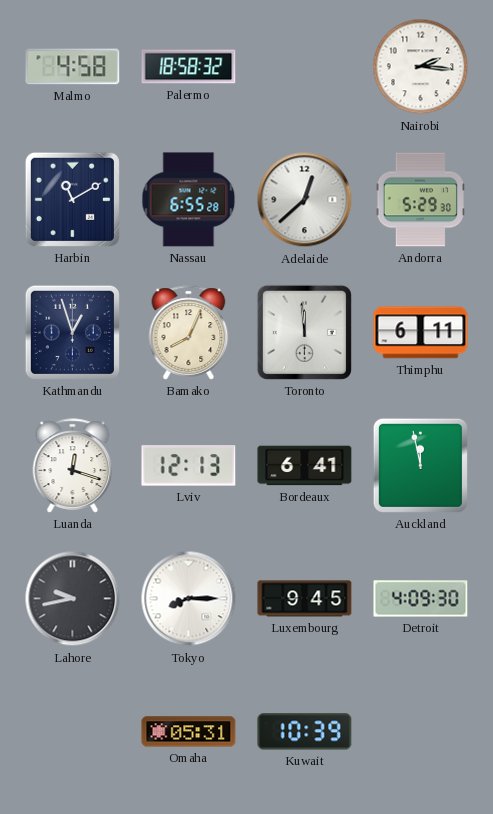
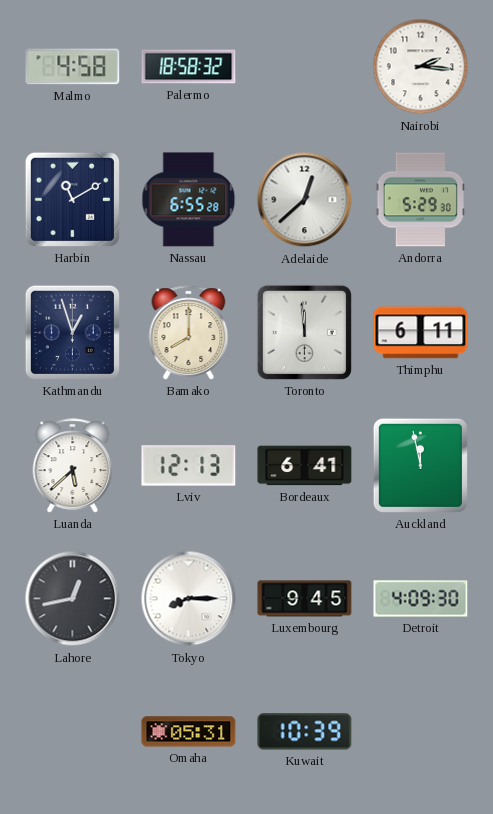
Bamako: 8:04 -> 8:00 (189, 333)
Luanda: 12:18 -> 5:38 (73, 466)
Lahore: 9:43 -> 12:43 (73, 599)
